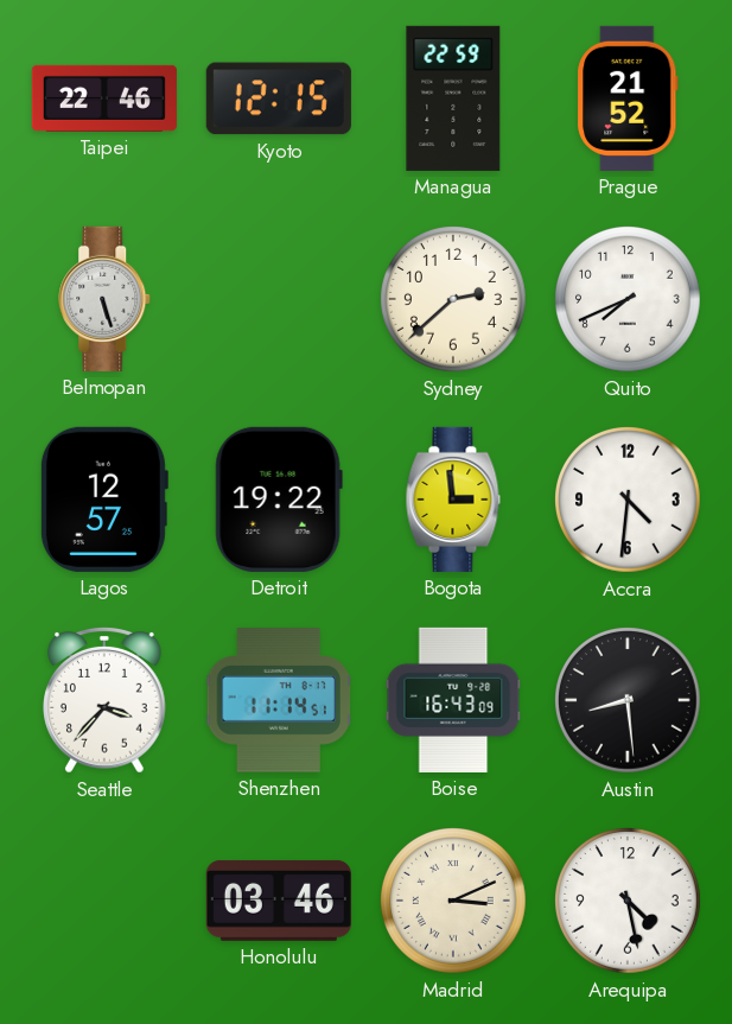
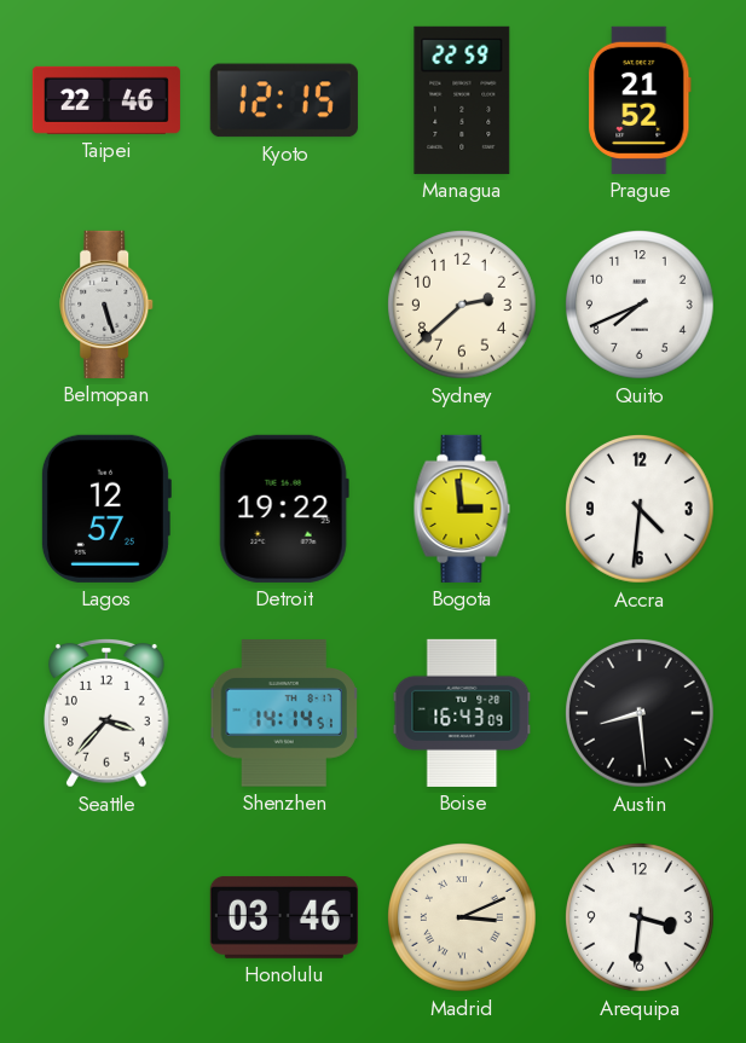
Shenzhen: 11:14 -> 14:14 (284, 713)
Arequipa: 4:28 -> 3:31 (641, 919)
